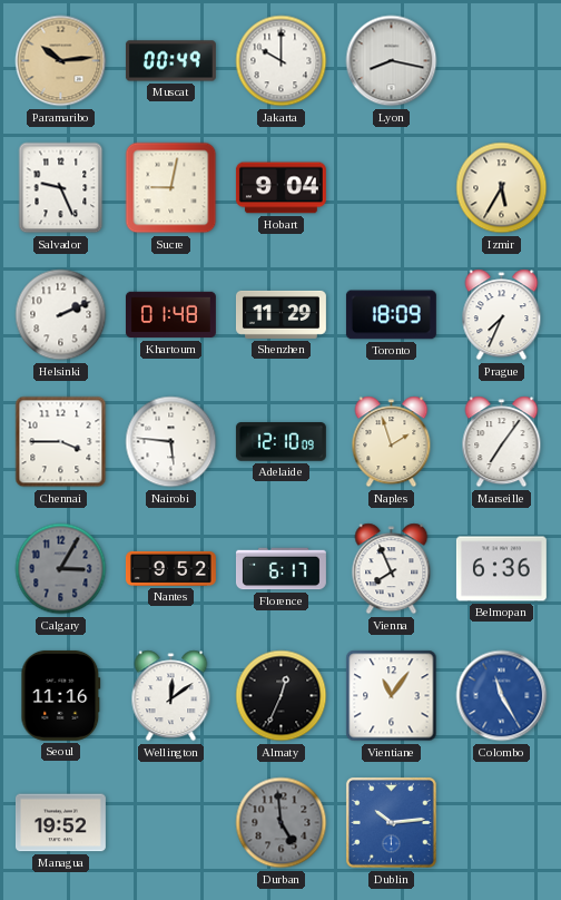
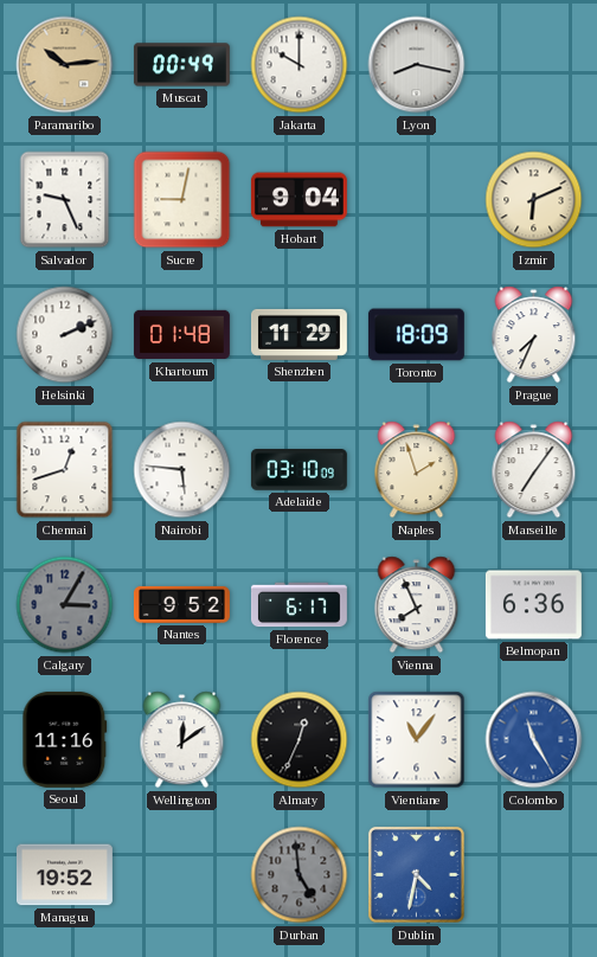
Izmir: 5:35 -> 6:11 (534, 200)
Chennai: 3:45 -> 12:42 (65, 470)
Adelaide: 12:10 -> 03:10 (298, 470)
Dublin: 10:14 -> 4:32 (417, 875)
